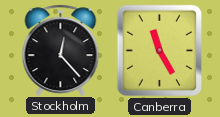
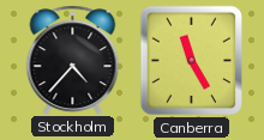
Stockholm: 12:23 -> 4:37 (73, 60)
